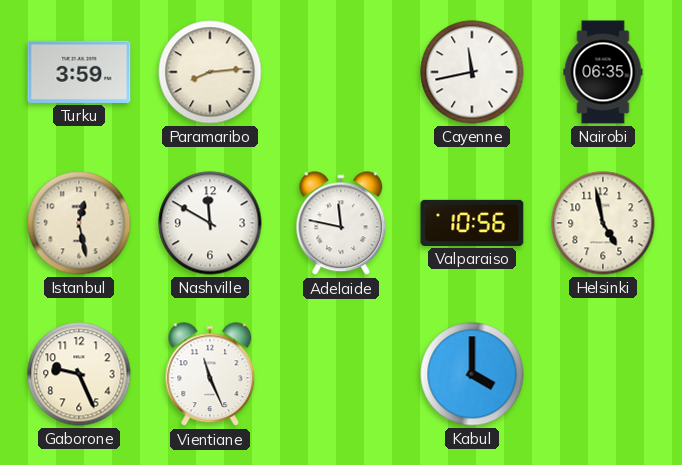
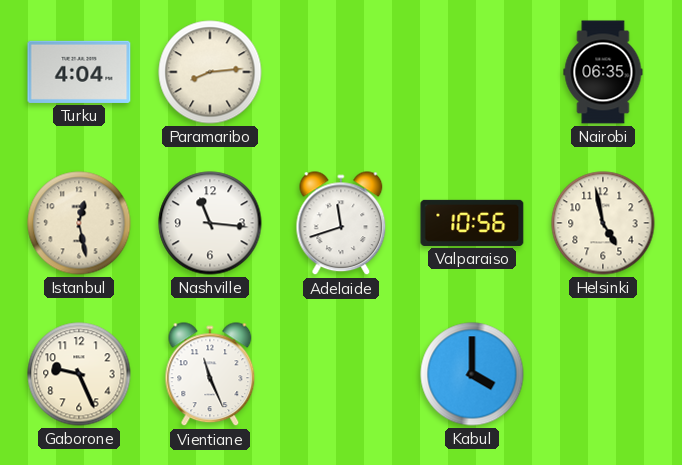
Turku: 3:59 -> 4:04 (79, 72)
Cayenne: 11:43 -> none (472, 72)
Nashville: 11:50 -> 11:16 (210, 223)
Adelaide: 11:47 -> 11:42 (341, 224)
